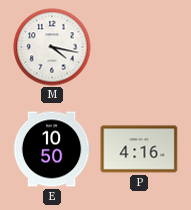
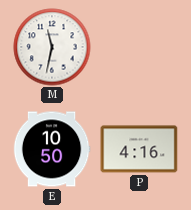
M: 4:17 -> 11:32 (52, 47)
